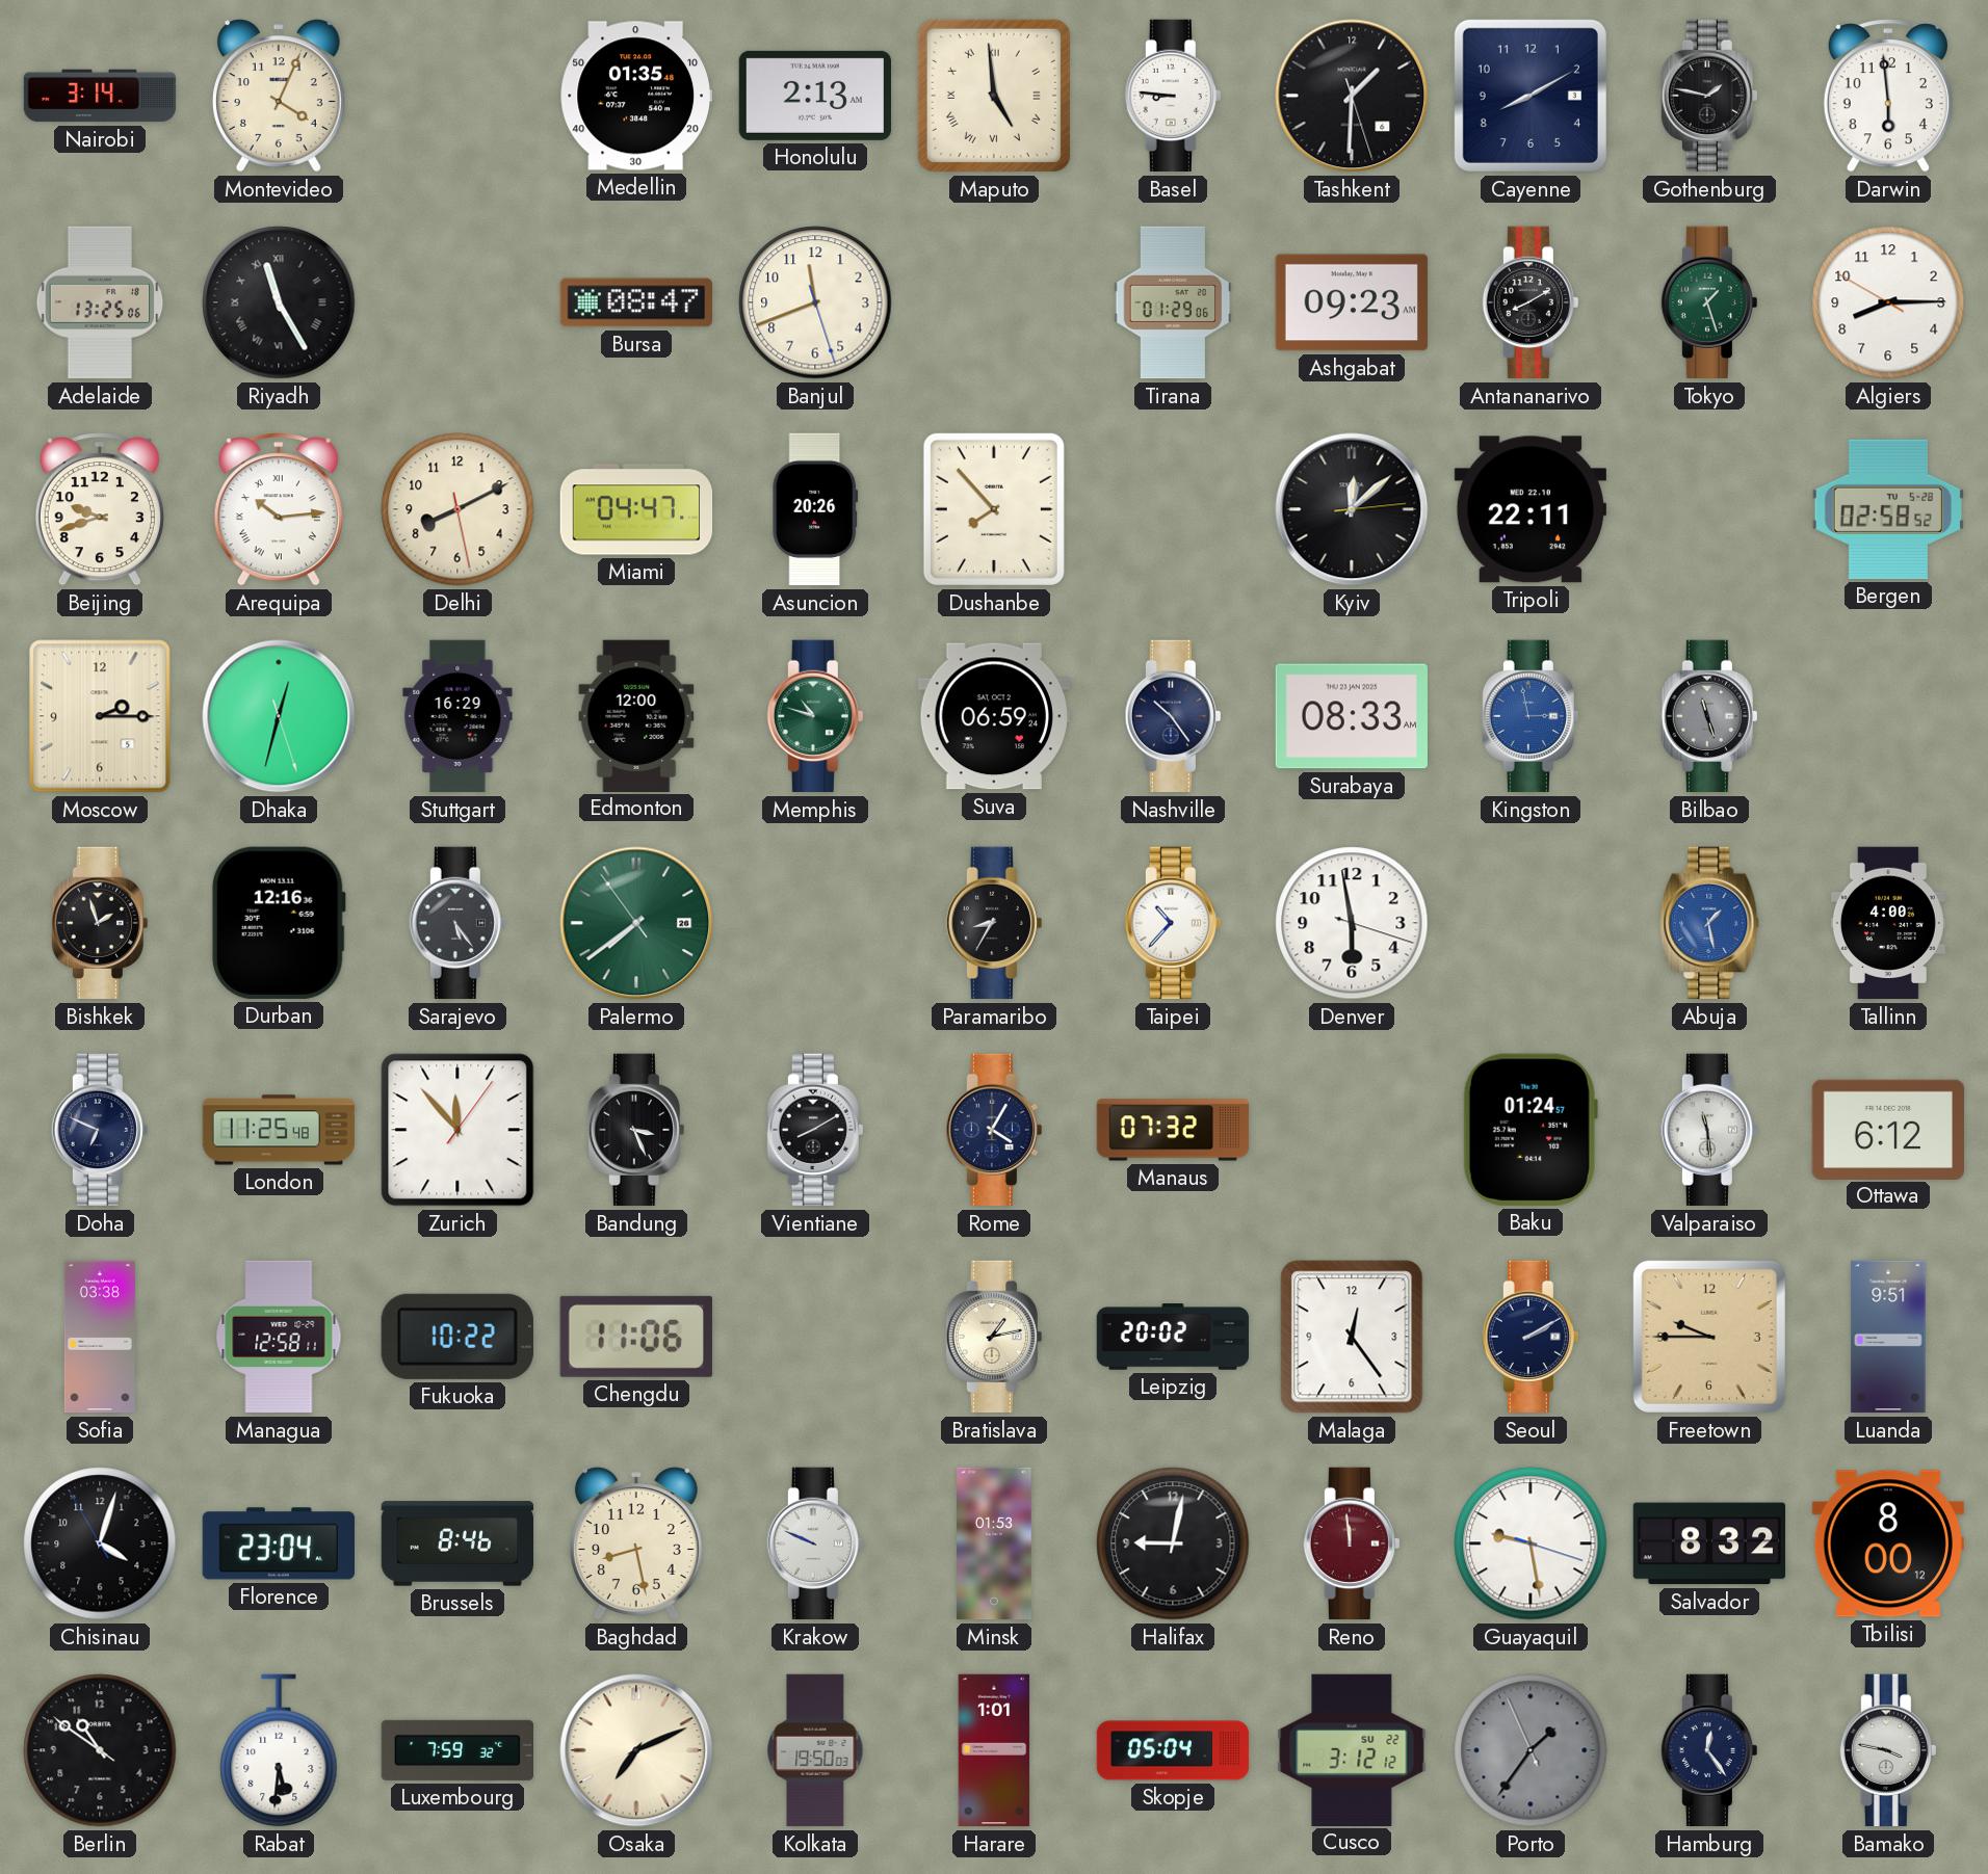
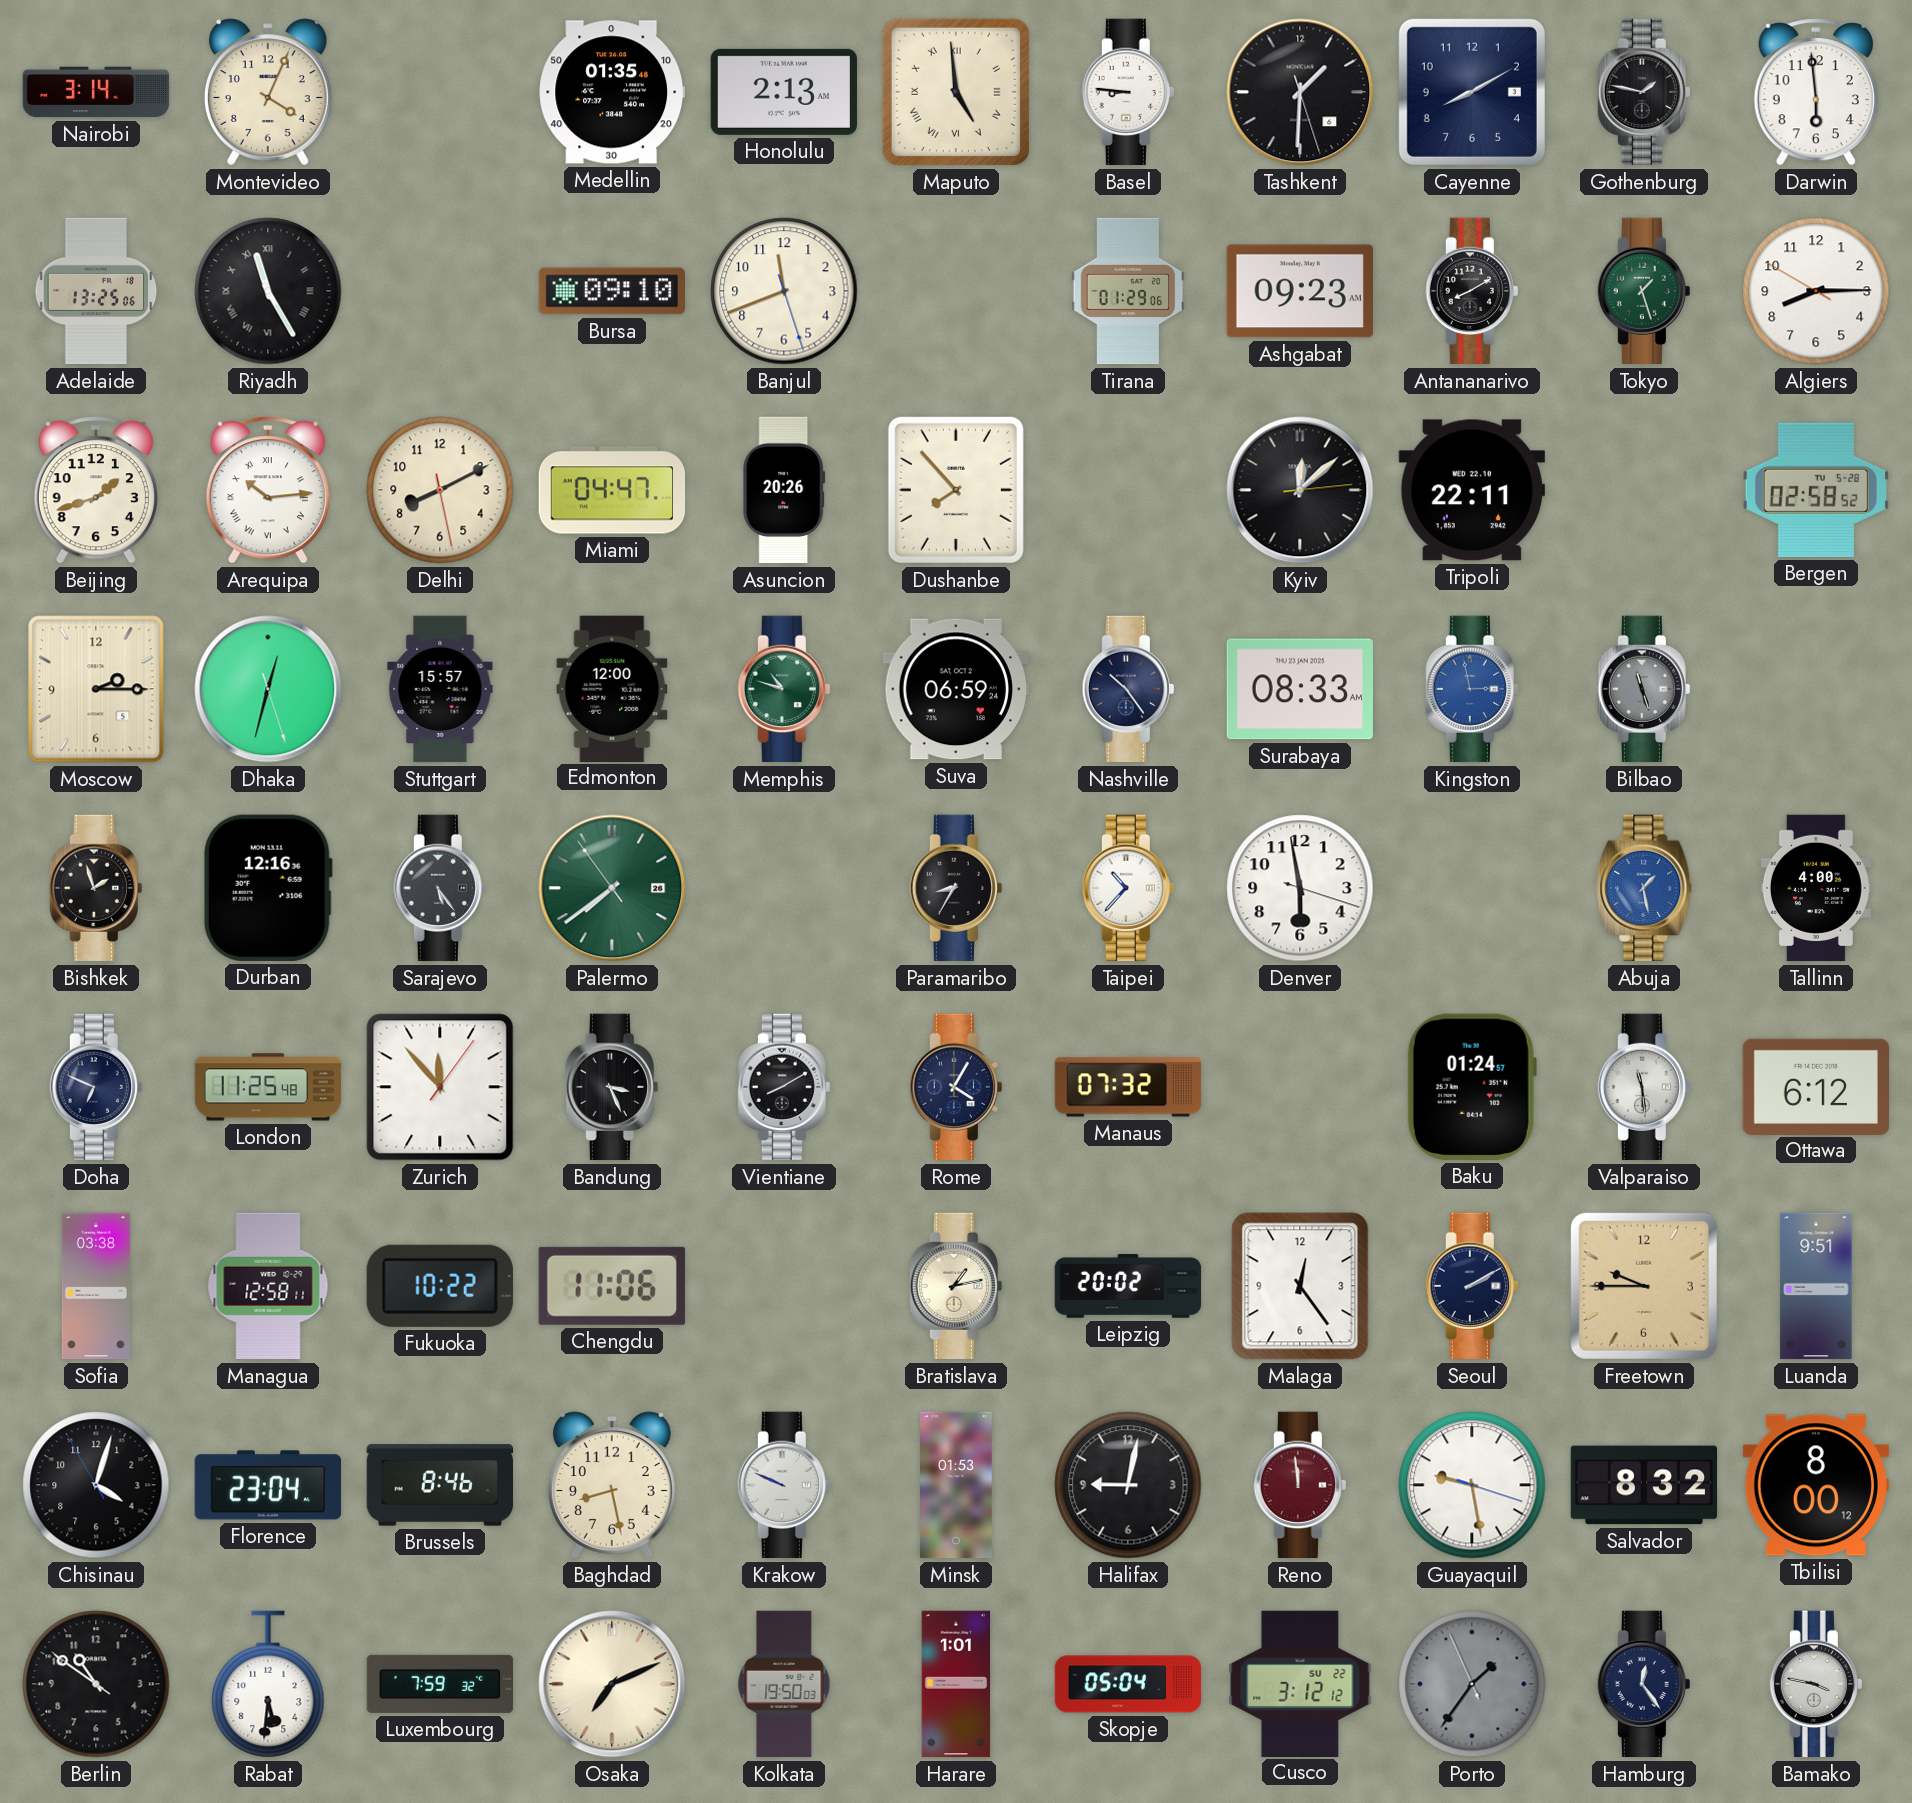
Bursa: 08:47 -> 09:10 (611, 291)
Beijing: 9:42 -> 1:42 (96, 490)
Stuttgart: 16:29 -> 15:57 (440, 689)
